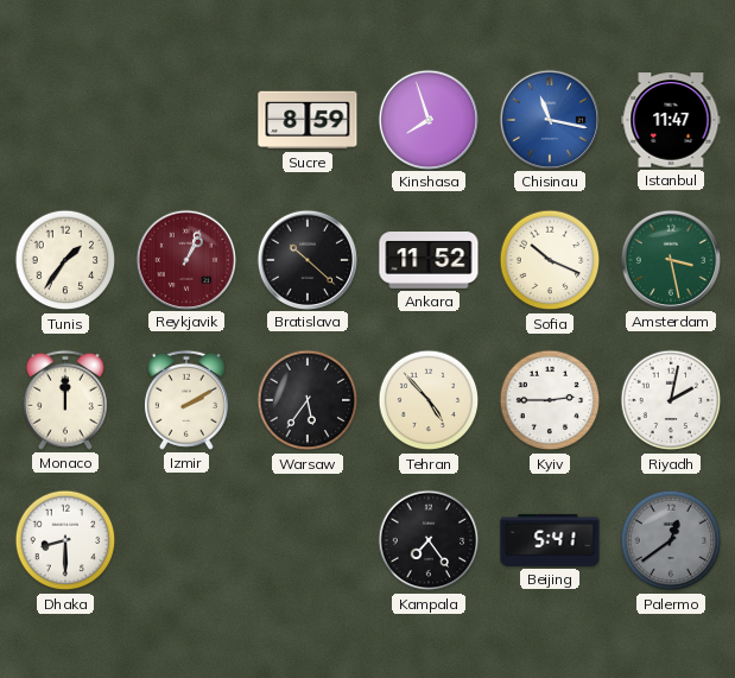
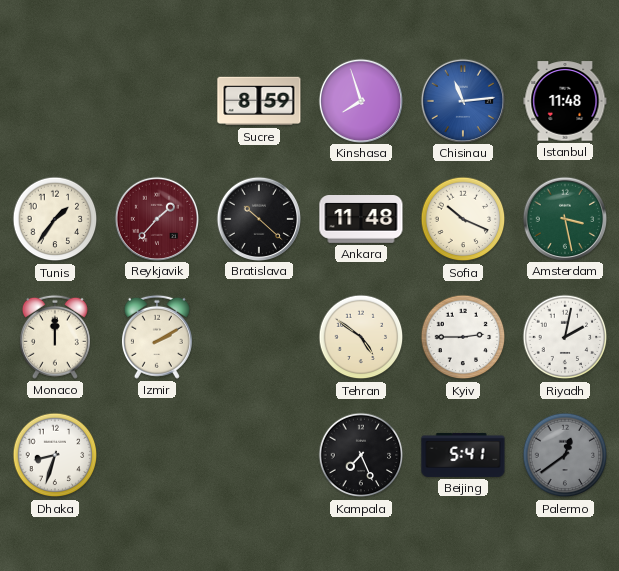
Chisinau: 11:17 -> 11:14 (462, 100)
Istanbul: 11:47 -> 11:48 (565, 101)
Reykjavik: 1:04 -> 1:37 (156, 218)
Ankara: 11:52 -> 11:48 (361, 220)
Warsaw: 5:36 -> none (308, 400)
Tehran: 4:53 -> 4:51 (361, 337)
Dhaka: 8:30 -> 8:33 (55, 455)
Kampala: 7:24 -> 7:26 (361, 455)
